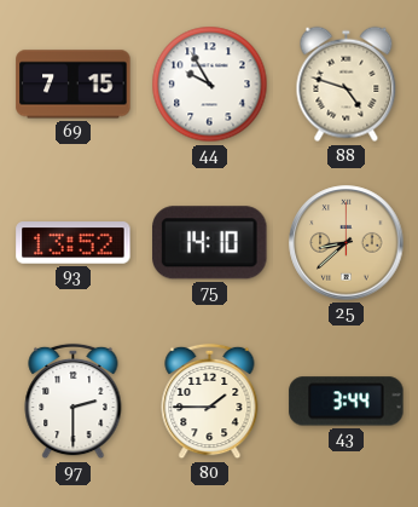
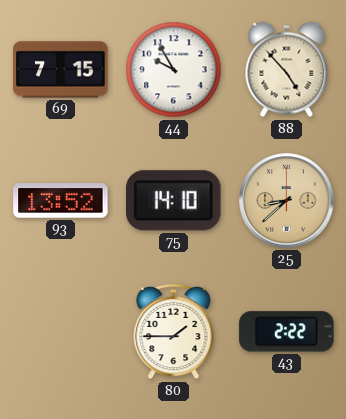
88: 4:48 -> 4:53 (287, 70)
97: 2:30 -> none (74, 402)
43: 3:44 -> 2:22 (287, 332)
